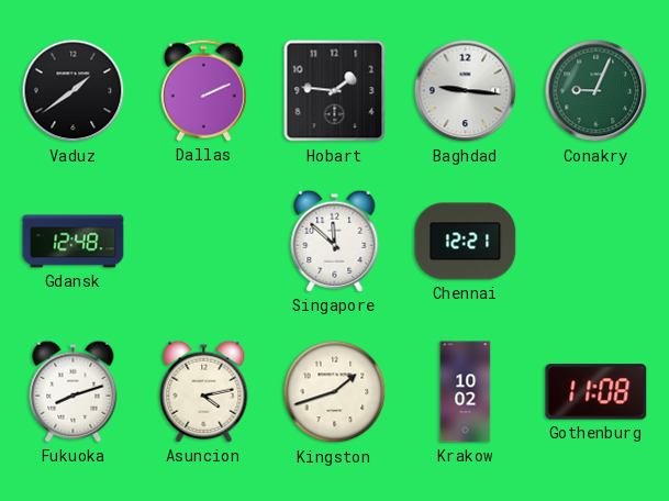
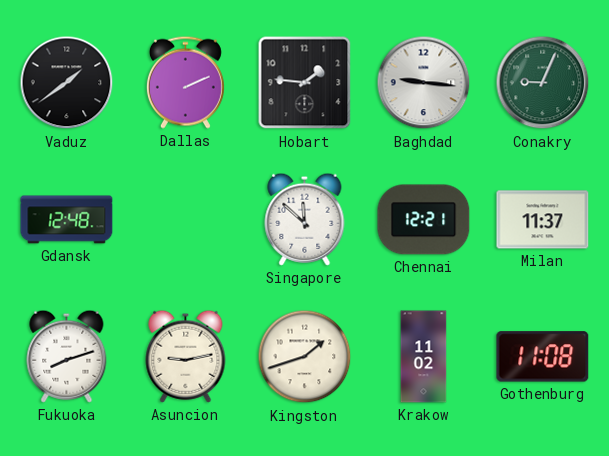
Milan: none -> 11:37 (543, 220)
Asuncion: 4:13 -> 9:13 (186, 356)
Krakow: 10:02 -> 11:02 (424, 357)
